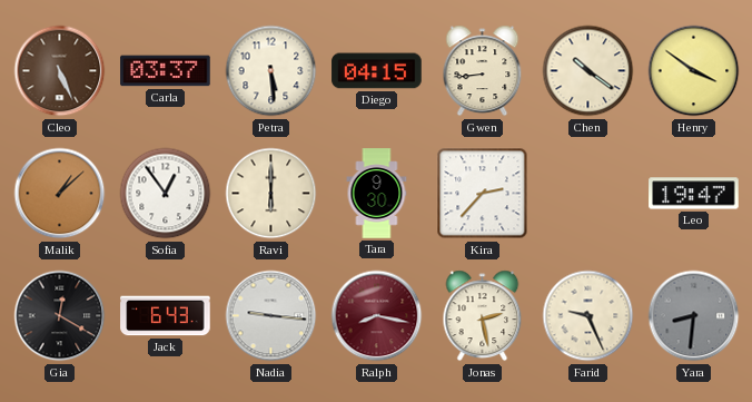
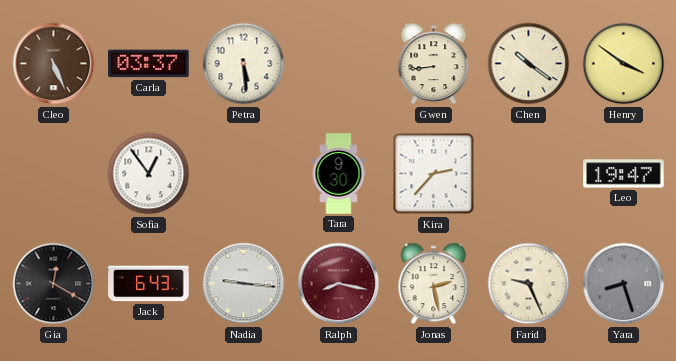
Diego: 04:15 -> none (377, 71)
Malik: 1:08 -> none (60, 194)
Ravi: 6:00 -> none (271, 194)
Yara: 8:31 -> 8:27 (624, 284)
